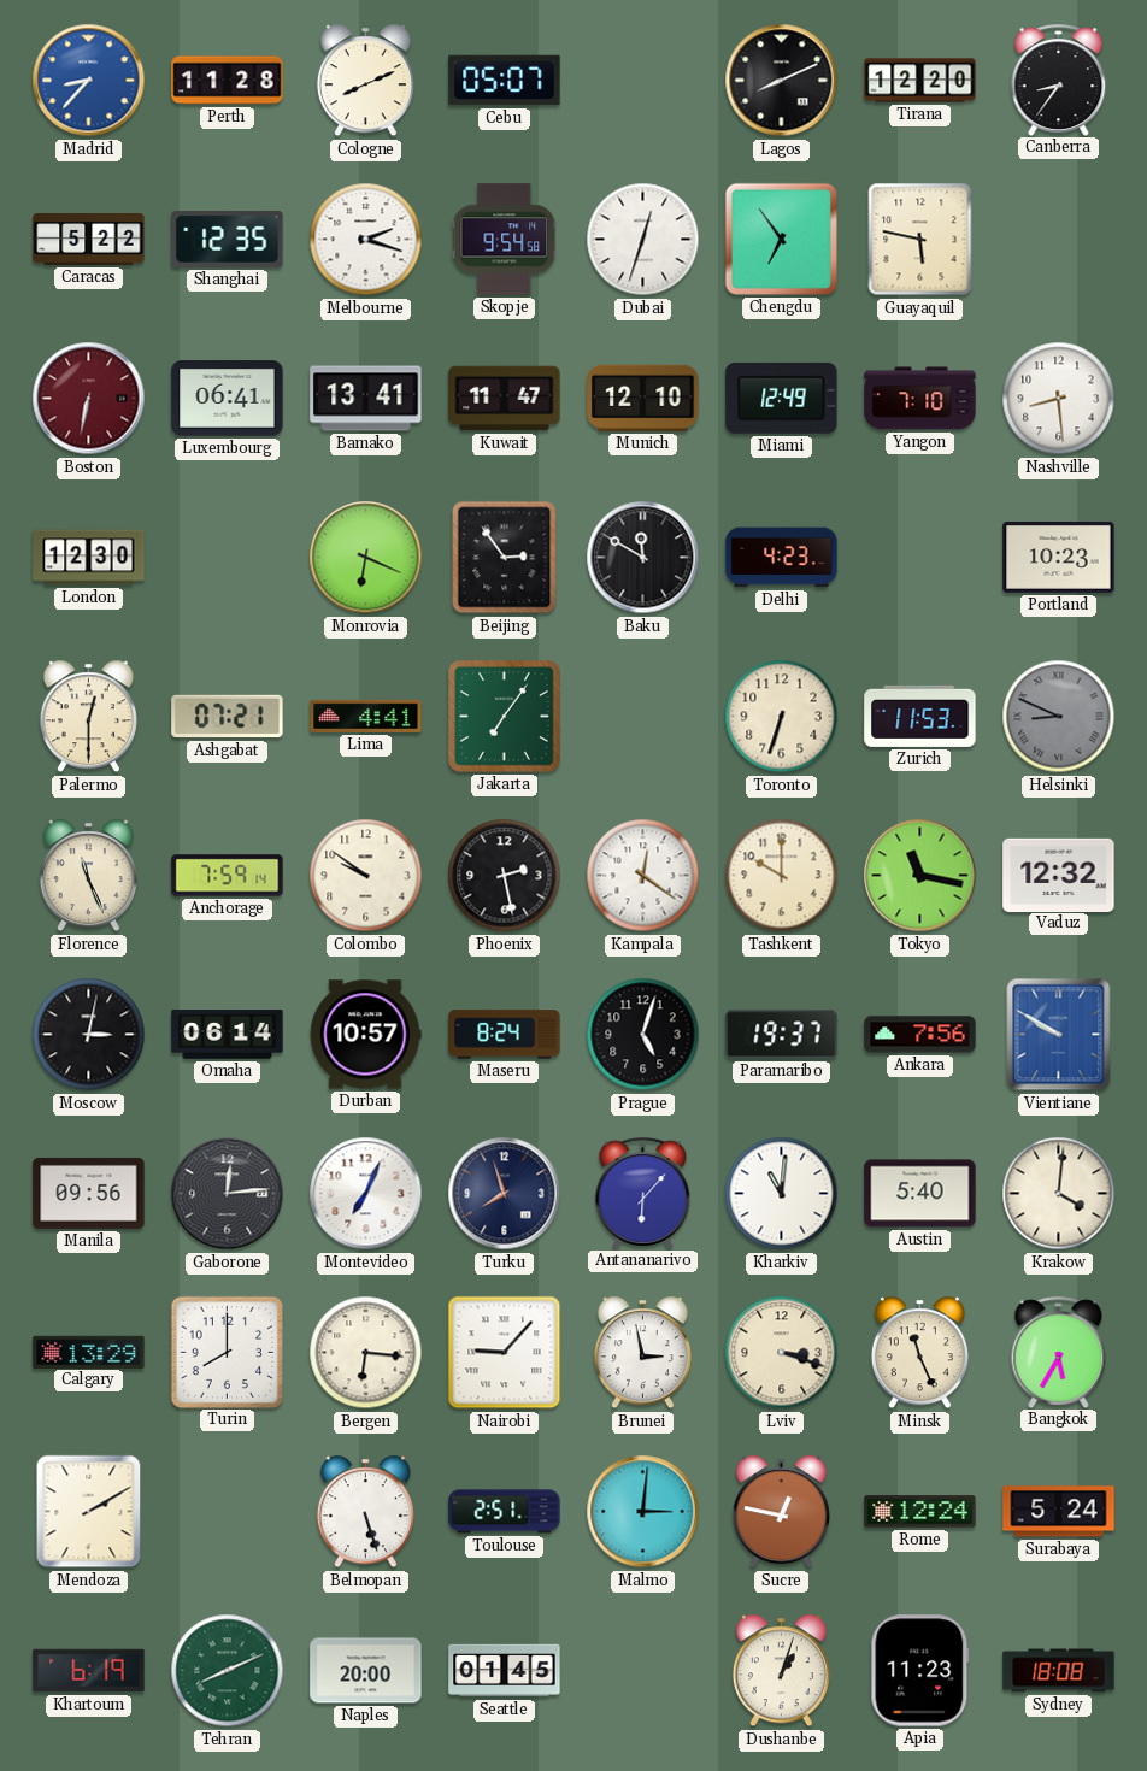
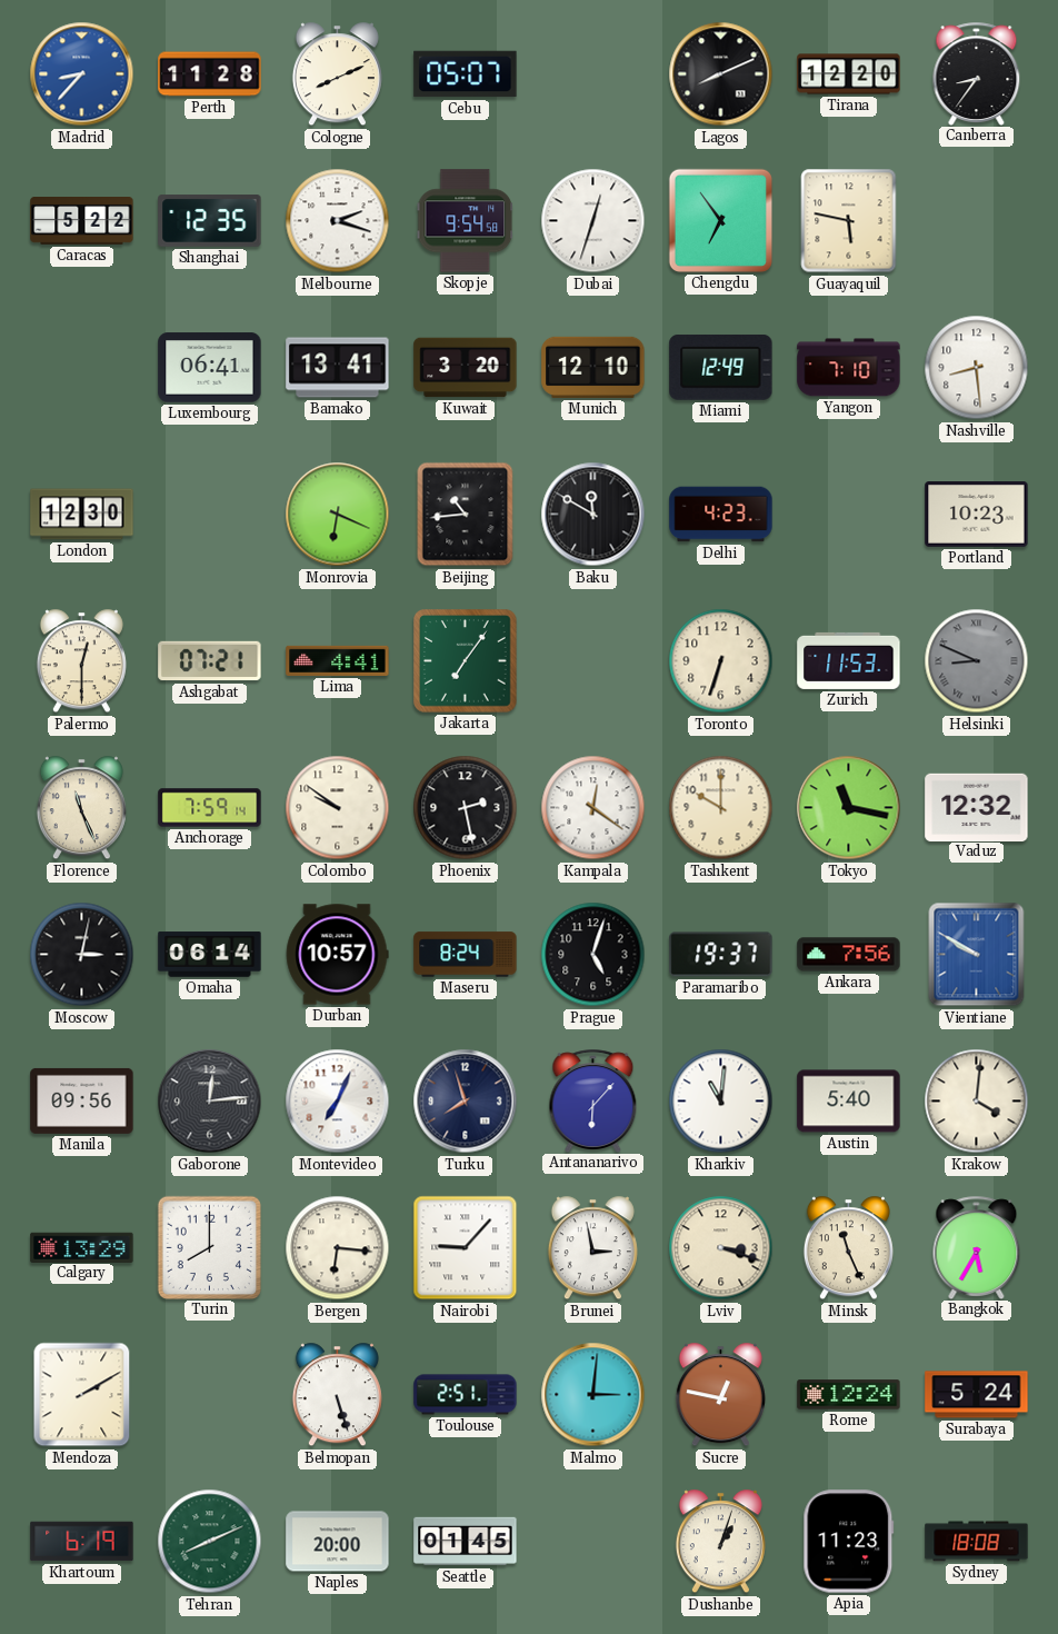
Boston: 6:32 -> none (89, 399)
Kuwait: 11:47 -> 3:20 (466, 368)
Beijing: 2:54 -> 10:44 (466, 515)
